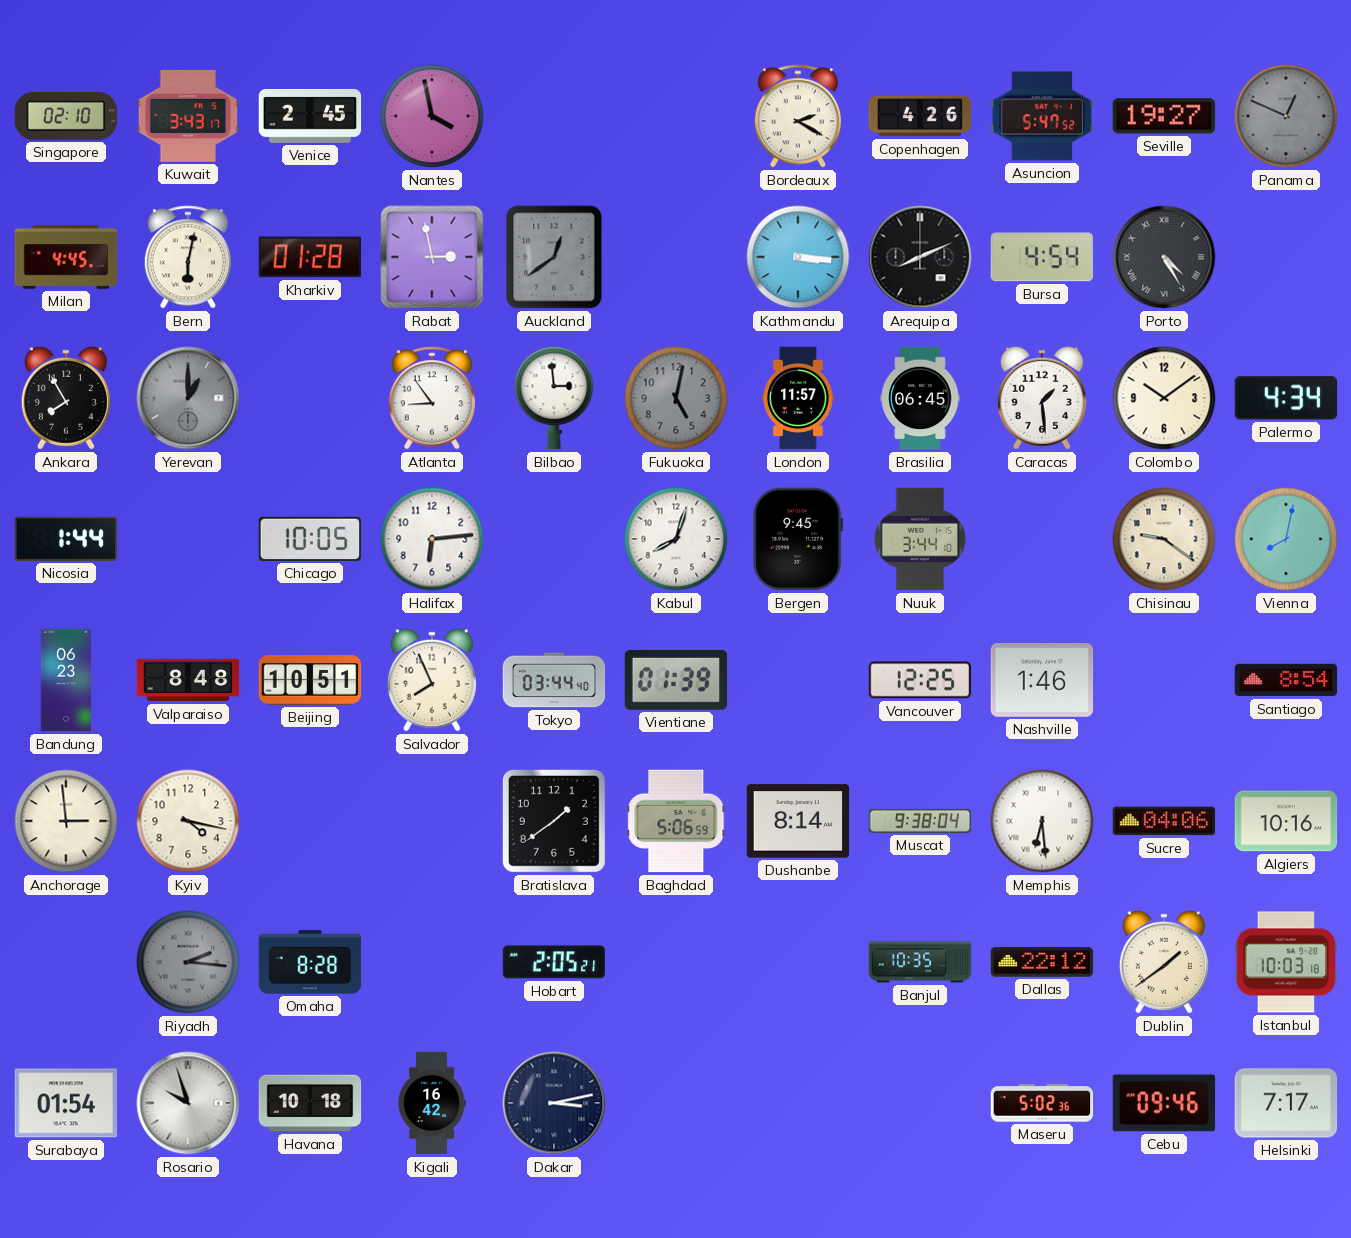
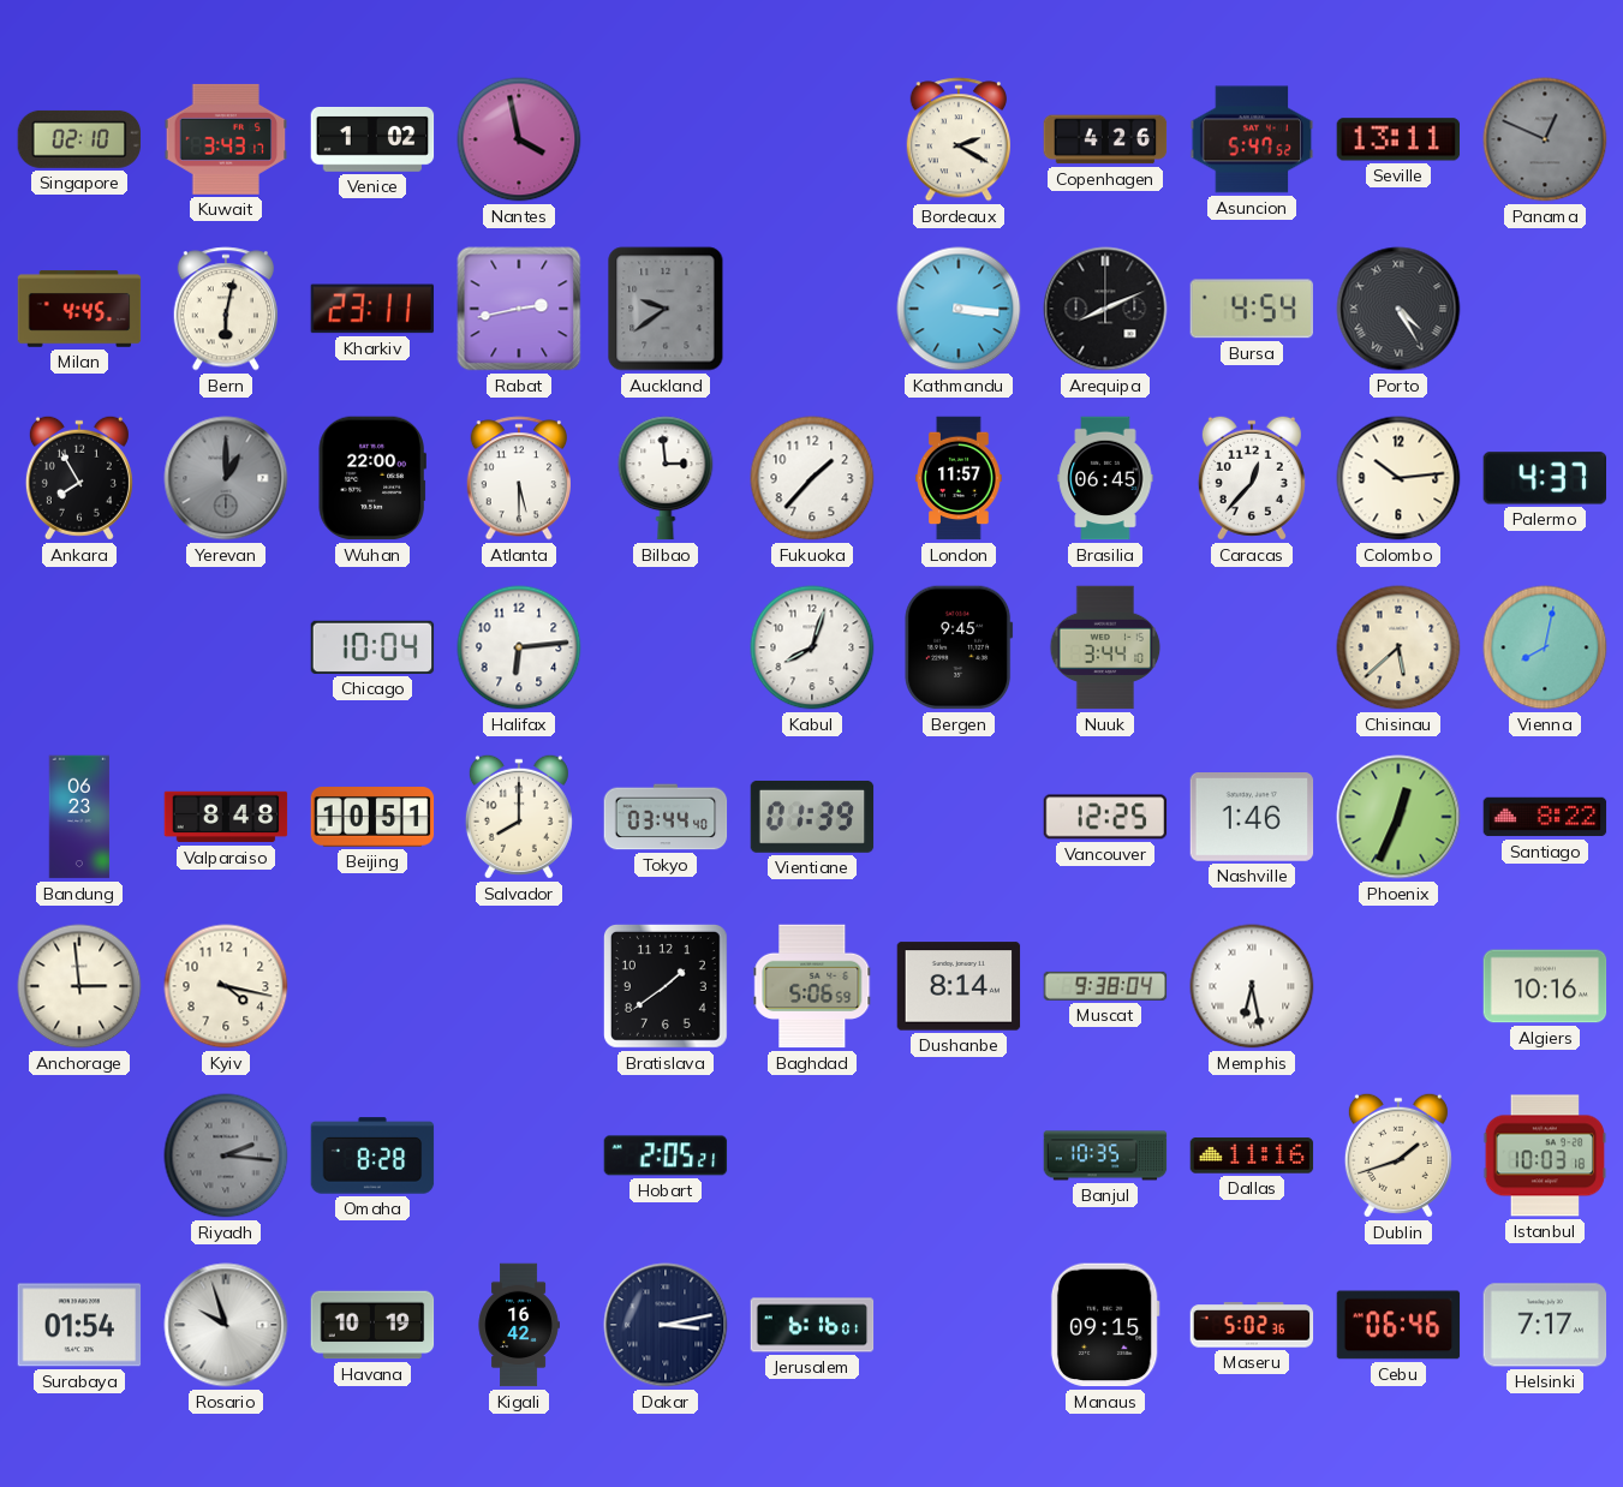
Venice: 2:45 -> 1:02 (372, 139)
Seville: 19:27 -> 13:11 (1398, 139)
Kharkiv: 01:28 -> 23:11 (372, 309)
Rabat: 2:58 -> 2:43 (519, 309)
Auckland: 12:39 -> 9:39 (666, 309)
Wuhan: none -> 22:00 (372, 478)
Atlanta: 8:54 -> 5:30 (518, 478)
Fukuoka: 5:02 -> 1:37 (812, 478)
Fukuoka dial: grey -> white (812, 478)
Caracas: 1:29 -> 12:37 (1252, 478)
Colombo: 10:09 -> 10:14 (1398, 478)
Palermo: 4:34 -> 4:37 (1545, 478)
Nicosia: 1:44 -> none (66, 539)
Chicago: 10:05 -> 10:04 (372, 647)
Chisinau: 9:21 -> 5:38 (1398, 647)
Salvador: 7:56 -> 8:00 (519, 817)
Phoenix: none -> 12:34 (1398, 817)
Santiago: 8:54 -> 8:22 (1545, 817)
Memphis: 6:29 -> 6:28 (1252, 986)
Sucre: 04:06 -> none (1164, 821)
Dallas: 22:12 -> 11:16 (1252, 1155)
Dublin: 1:39 -> 1:42 (1398, 1155)
Havana: 10:18 -> 10:19 (372, 1325)
Jerusalem: none -> 6:16 (812, 1325)
Manaus: none -> 09:15 (1105, 1325)
Cebu: 09:46 -> 06:46 (1398, 1325)
